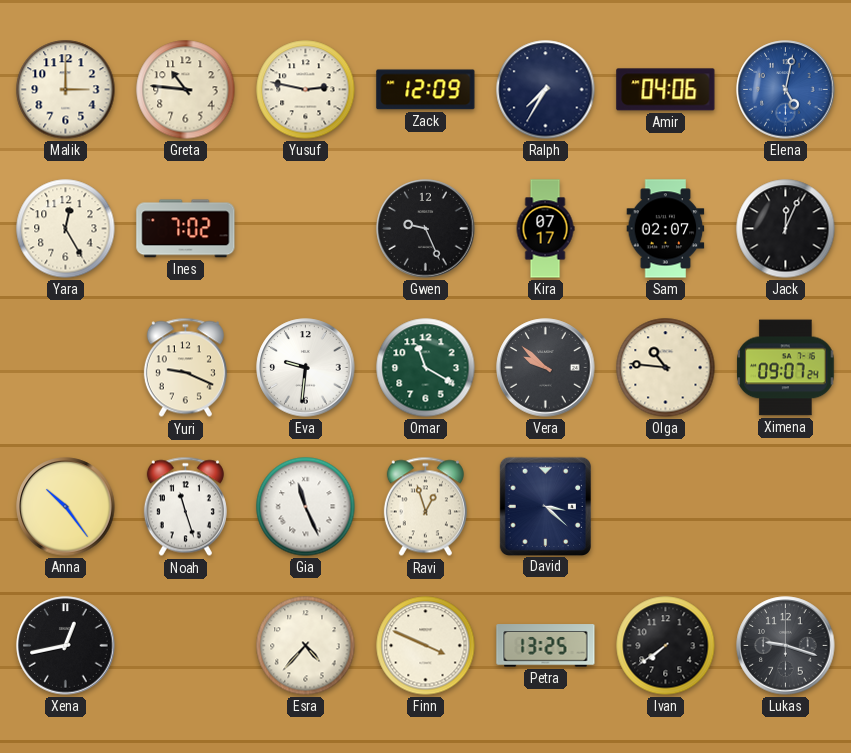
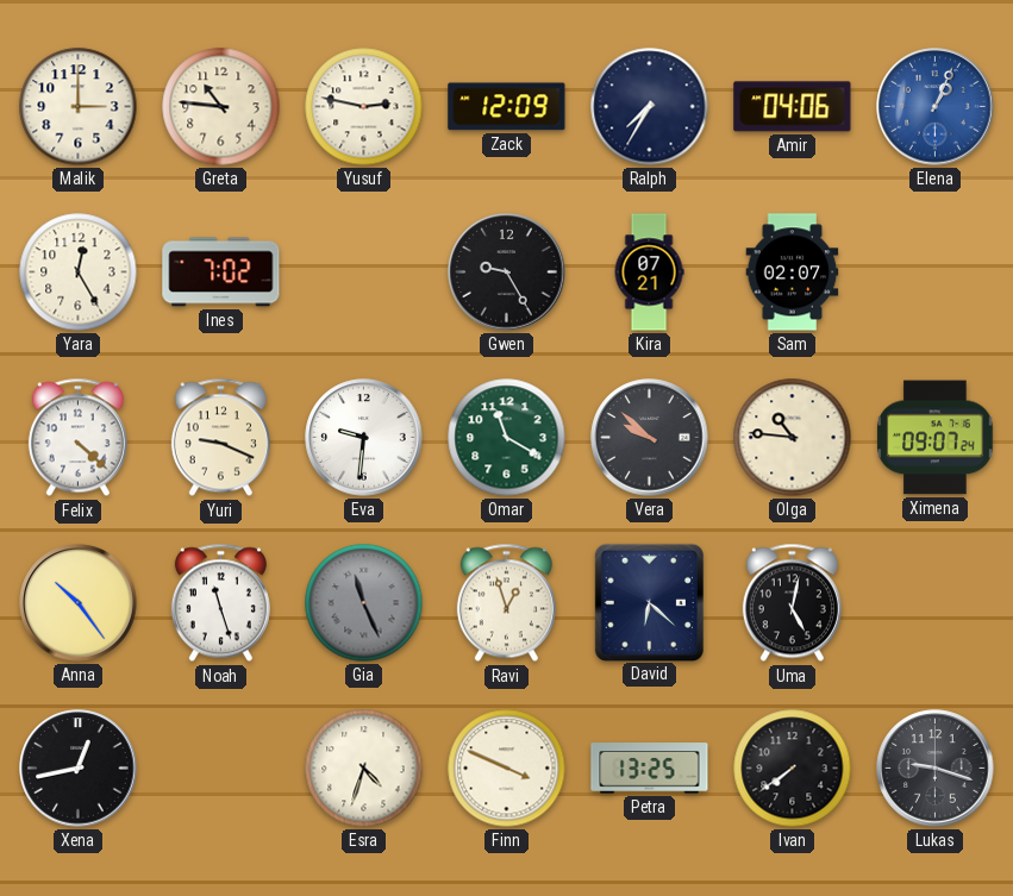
Elena: 5:02 -> 1:04 (936, 107)
Gwen: 9:26 -> 9:25 (507, 272)
Kira: 07:17 -> 07:21 (649, 272)
Jack: 12:04 -> none (786, 229)
Felix: none -> 4:22 (77, 438)
Gia dial: white -> grey (364, 603)
David: 3:22 -> 6:22 (649, 602)
Uma: none -> 5:02 (792, 603)
Esra: 4:37 -> 4:33 (364, 769)
